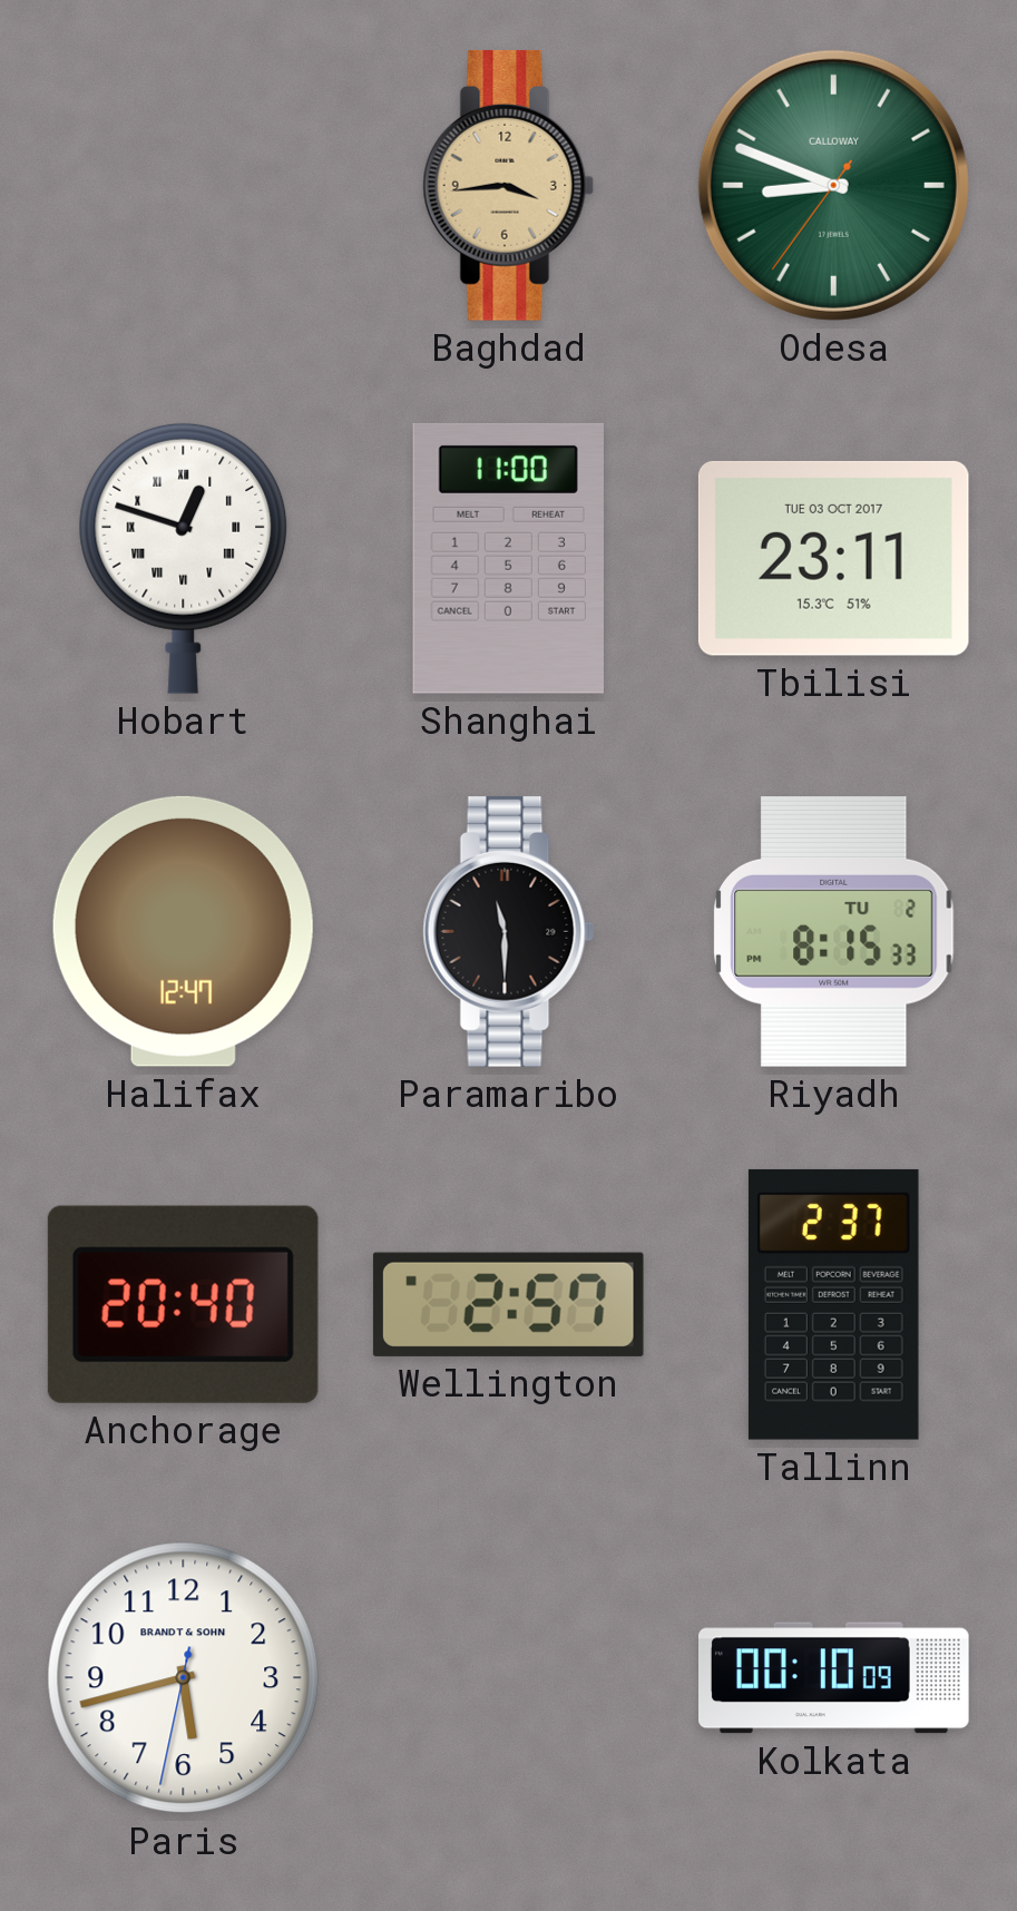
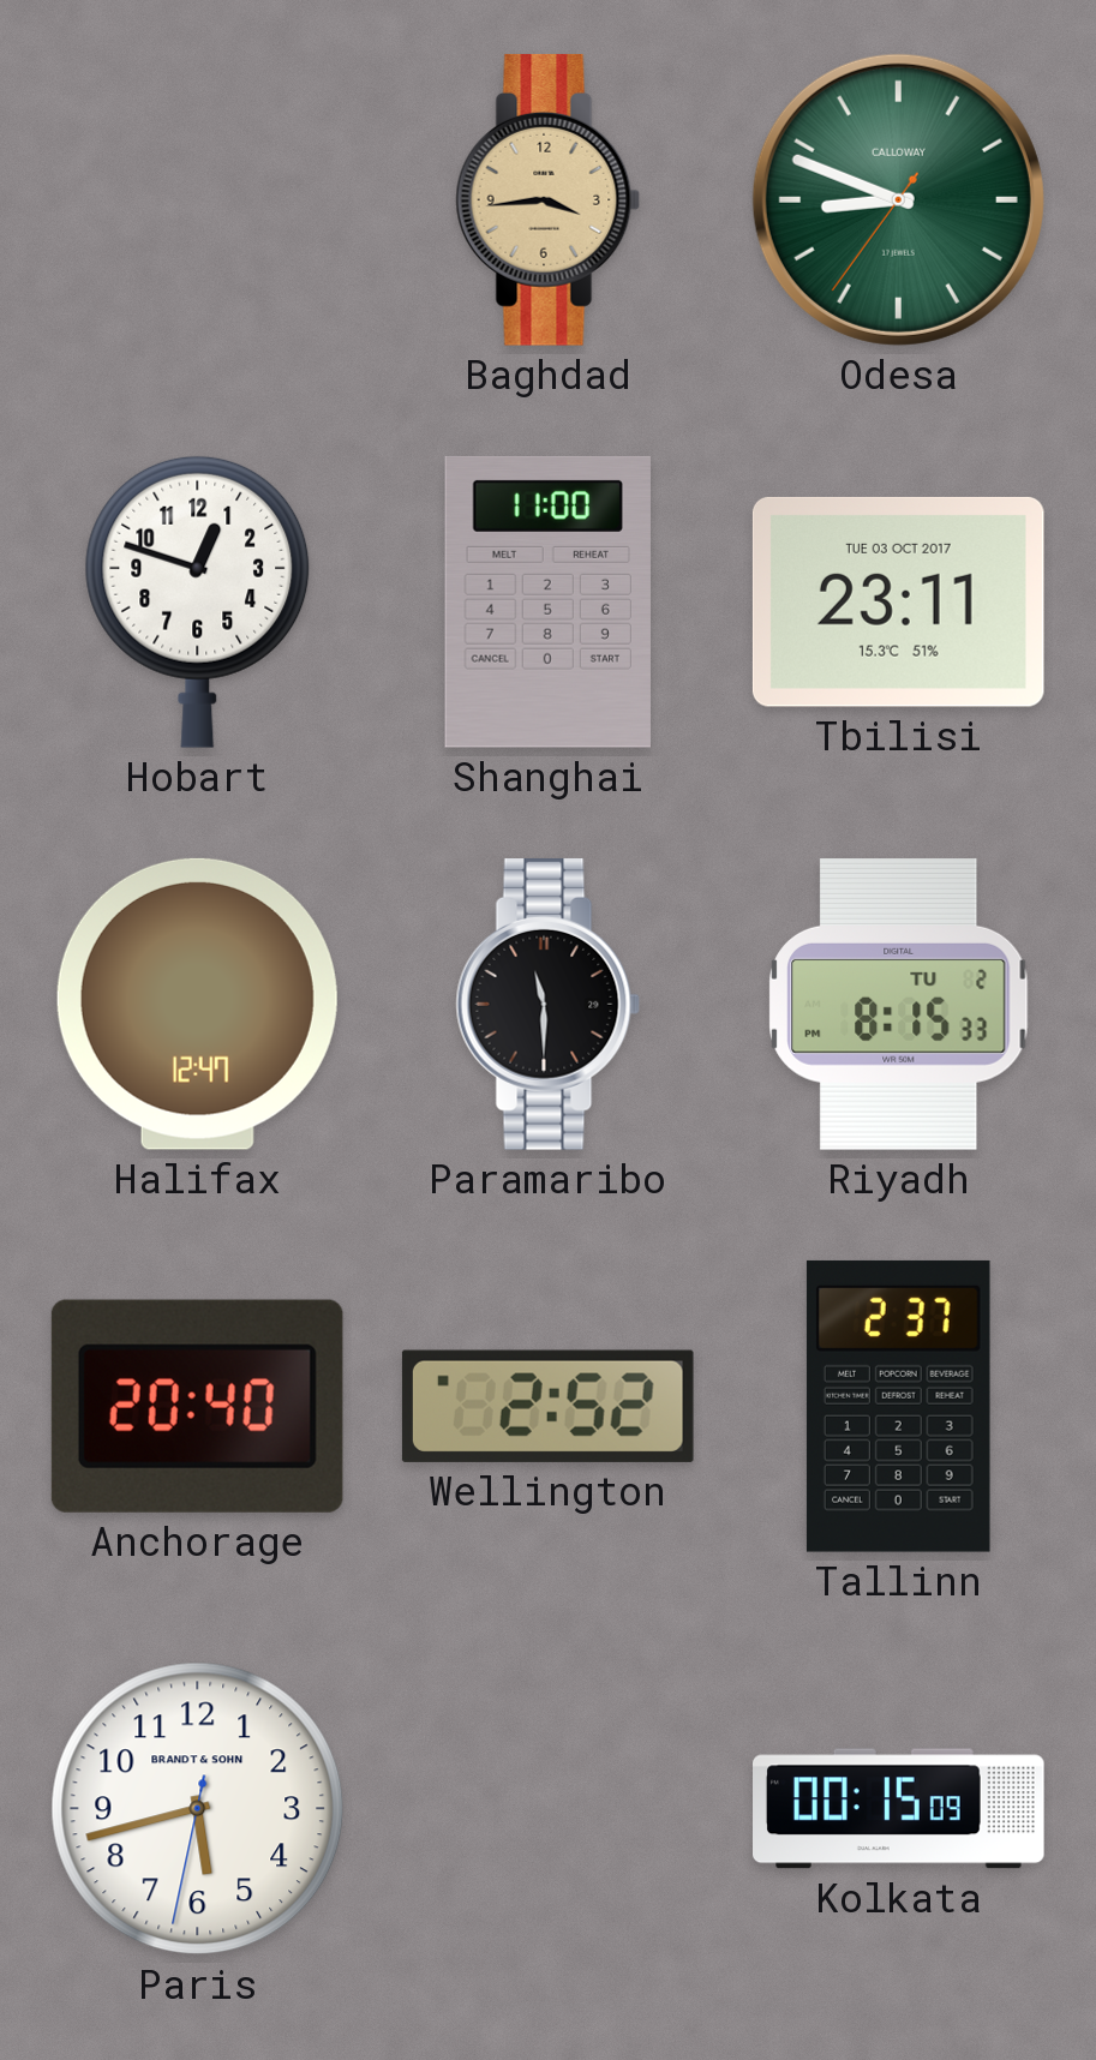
Hobart numerals: Roman -> Arabic (198, 601)
Wellington: 2:57 -> 2:52 (547, 1406)
Kolkata: 00:10 -> 00:15 (899, 1809)
